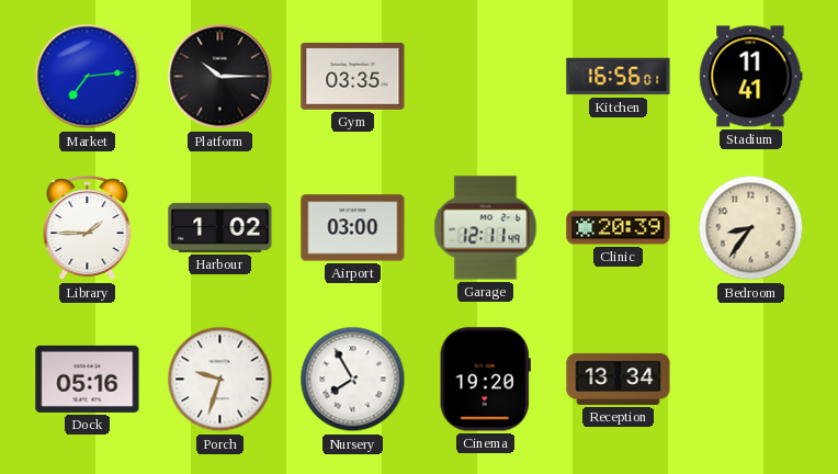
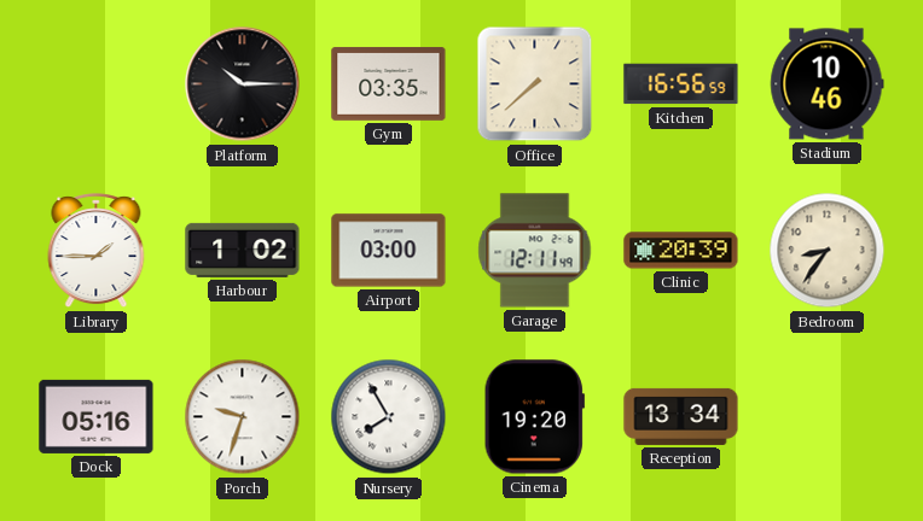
Market: 7:14 -> none (88, 77)
Office: none -> 7:38 (535, 84)
Kitchen: 16:56:01 -> 16:56:59 (681, 84)
Stadium: 11:41 -> 10:46 (828, 84)
